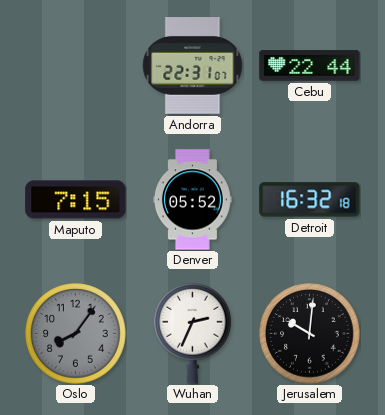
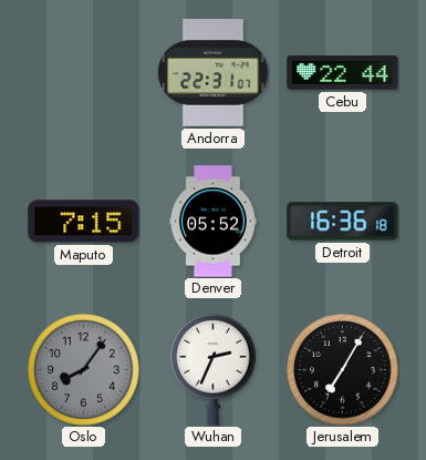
Detroit: 16:32 -> 16:36 (343, 222)
Jerusalem: 10:01 -> 7:05 (343, 370)
